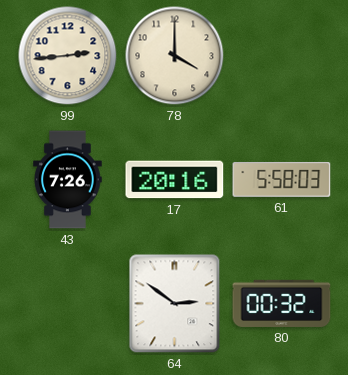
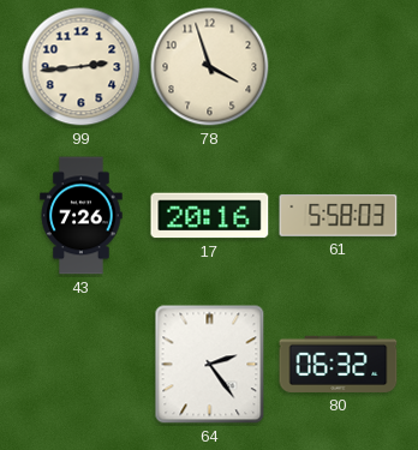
78: 4:00 -> 3:57 (210, 67)
64: 2:51 -> 2:24 (210, 365)
80: 00:32 -> 06:32 (339, 364)
